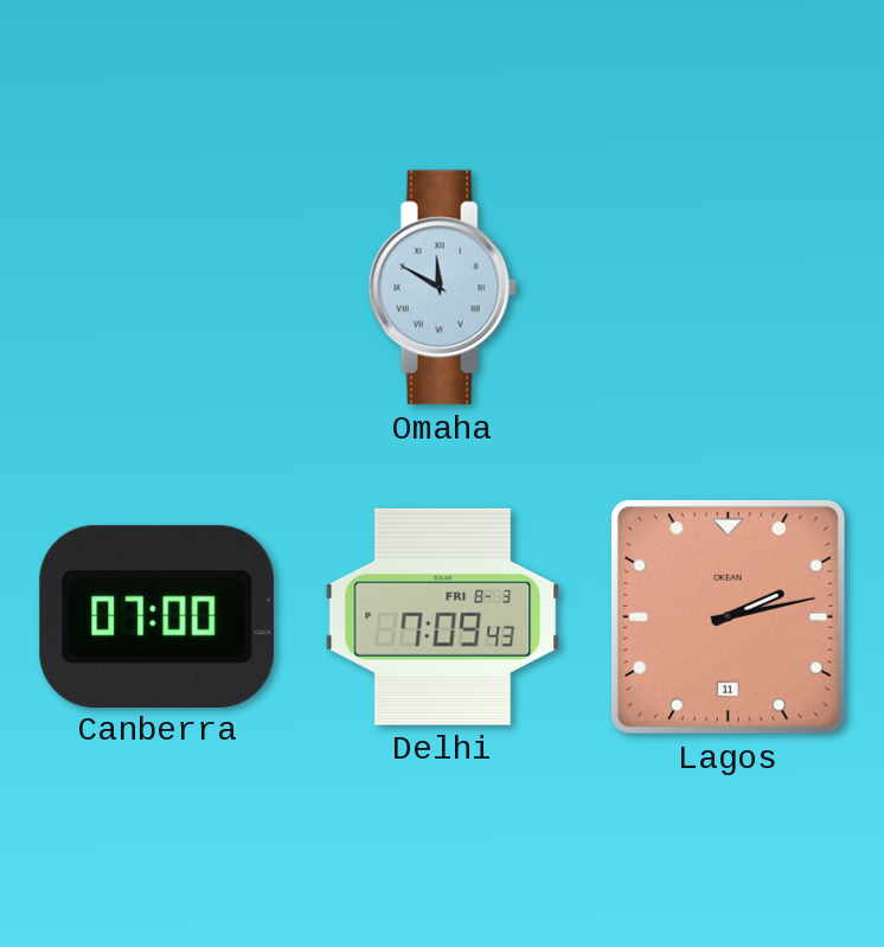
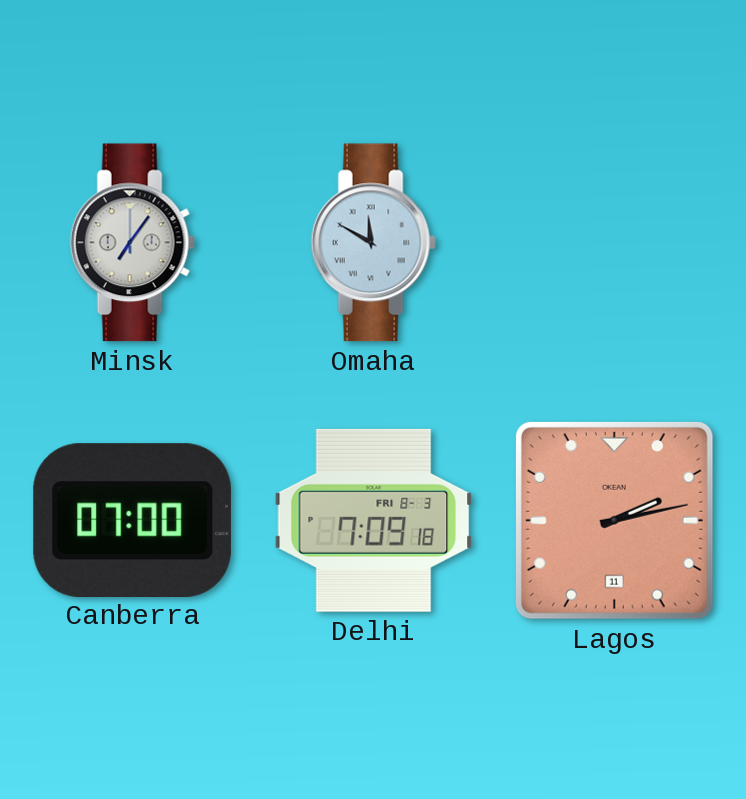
Minsk: none -> 7:06 (132, 243)
Delhi: 7:09:43 -> 7:09:18 (374, 520)
